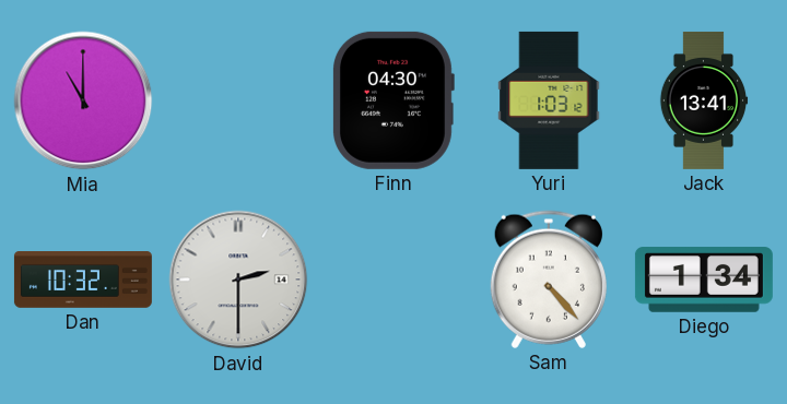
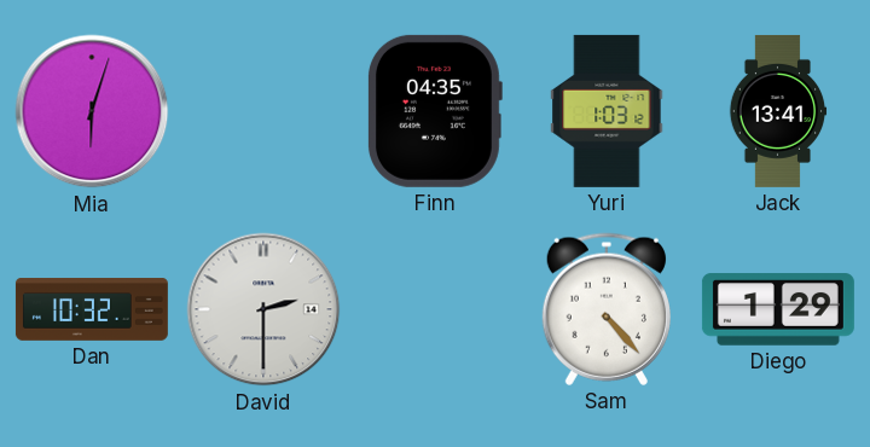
Mia: 11:00 -> 6:03 (92, 111)
Finn: 04:30 -> 04:35 (435, 111)
Diego: 1:34 -> 1:29 (778, 309)
